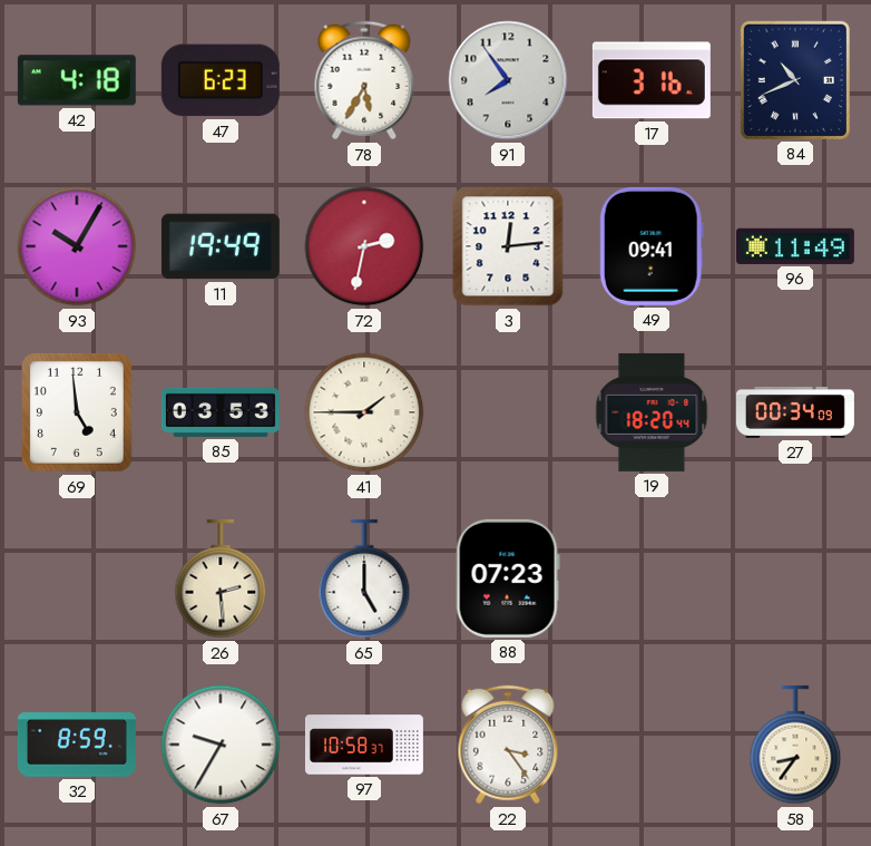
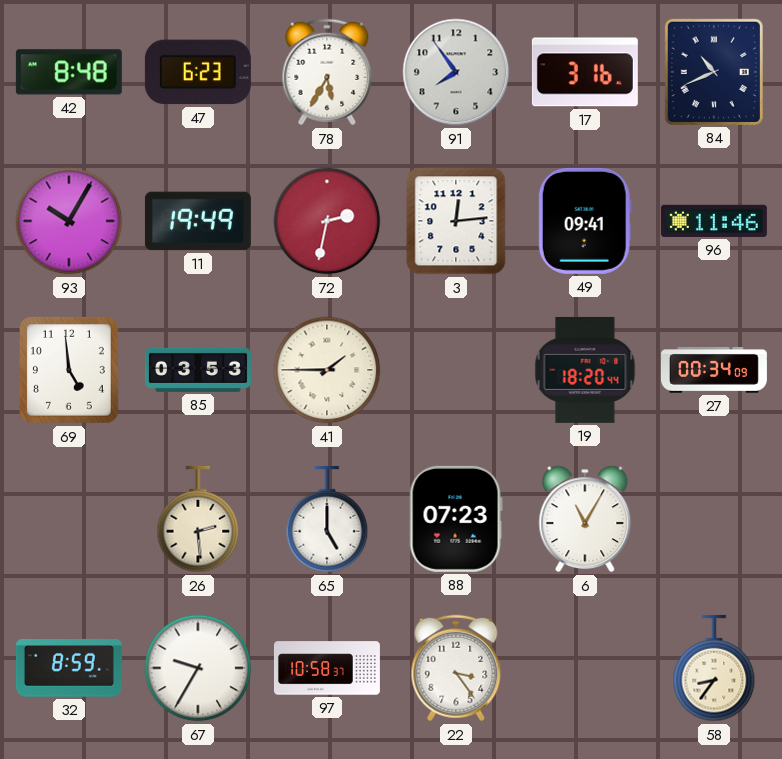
42: 4:18 -> 8:48 (69, 72)
96: 11:49 -> 11:46 (714, 221)
6: none -> 11:05 (585, 519)
